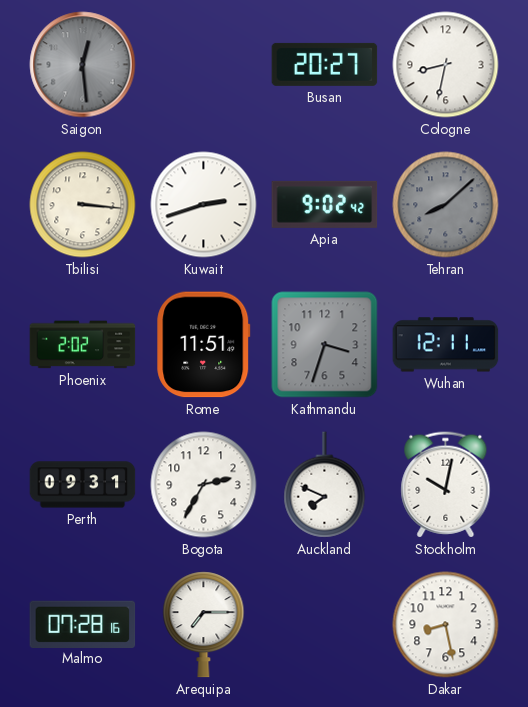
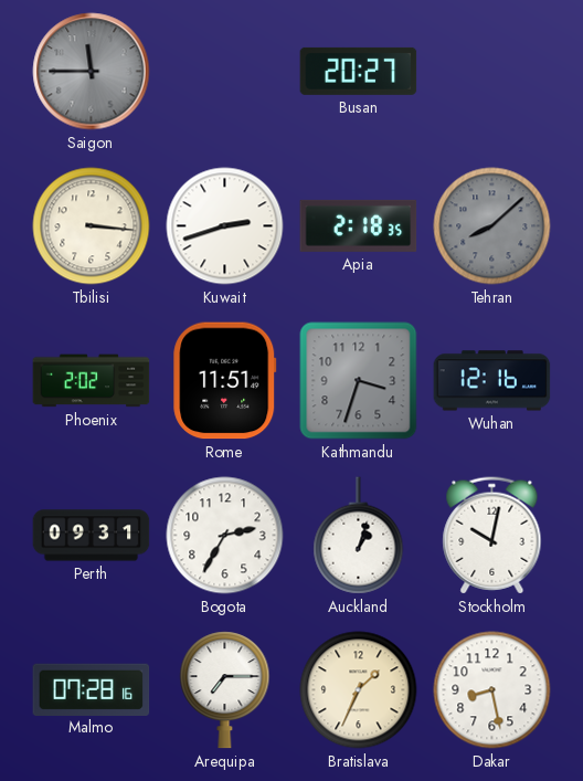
Saigon: 12:29 -> 11:45 (92, 72)
Cologne: 8:32 -> none (446, 65)
Apia: 9:02 -> 2:18 (359, 225)
Wuhan: 12:11 -> 12:16 (492, 381)
Auckland: 7:49 -> 1:03 (359, 536)
Bratislava: none -> 1:34 (359, 690)
